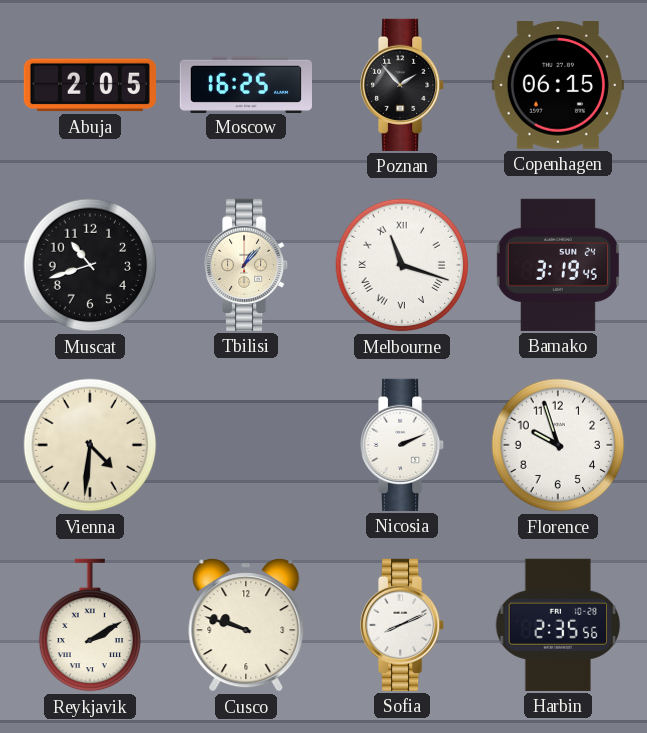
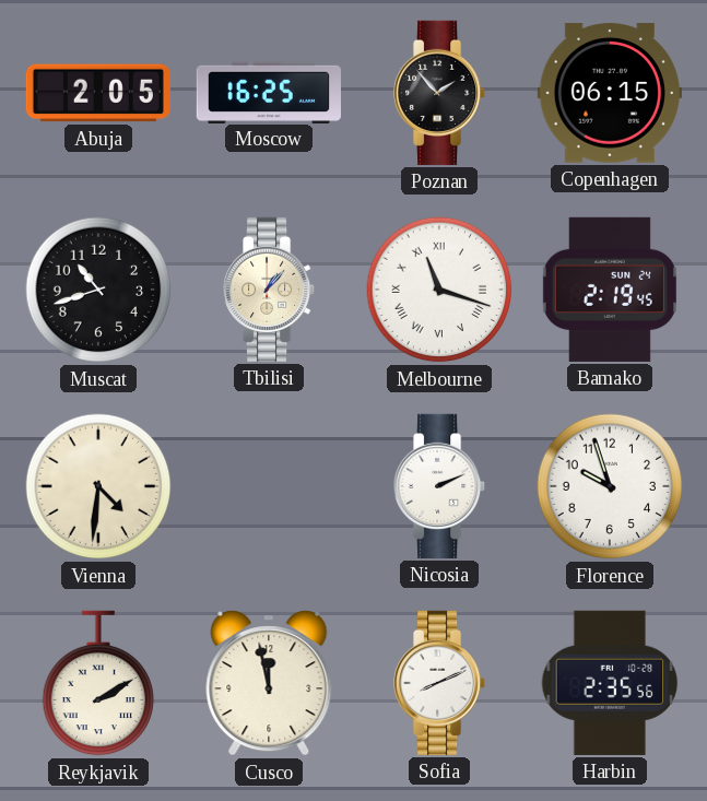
Bamako: 3:19 -> 2:19 (610, 290)
Cusco: 9:48 -> 11:58 (269, 683)
